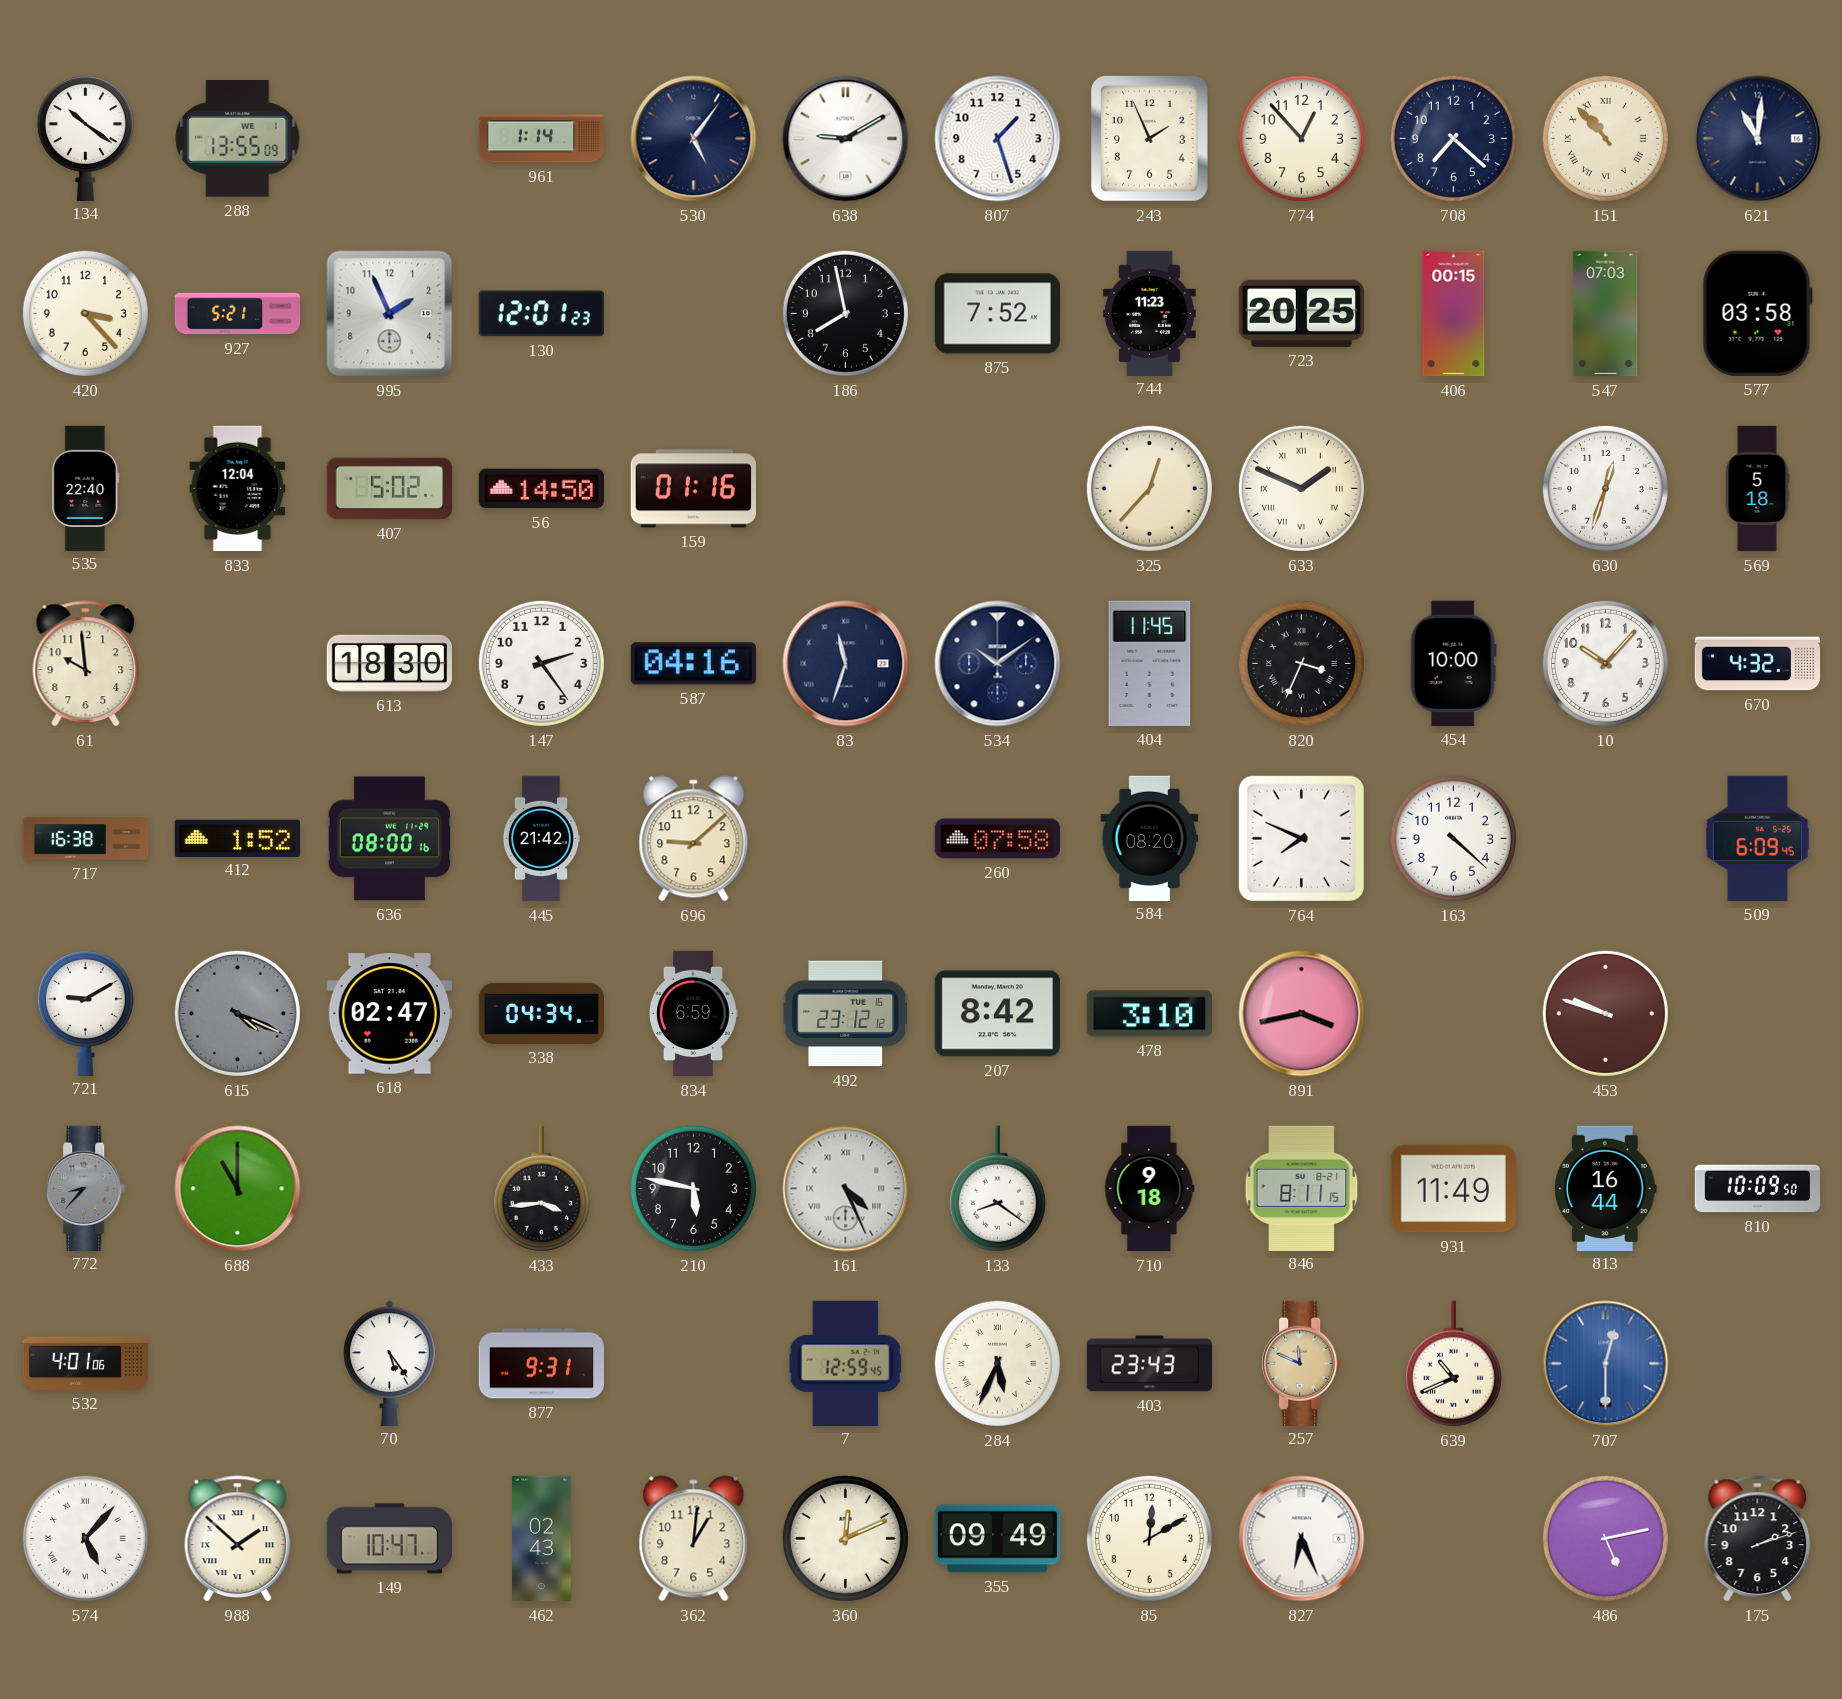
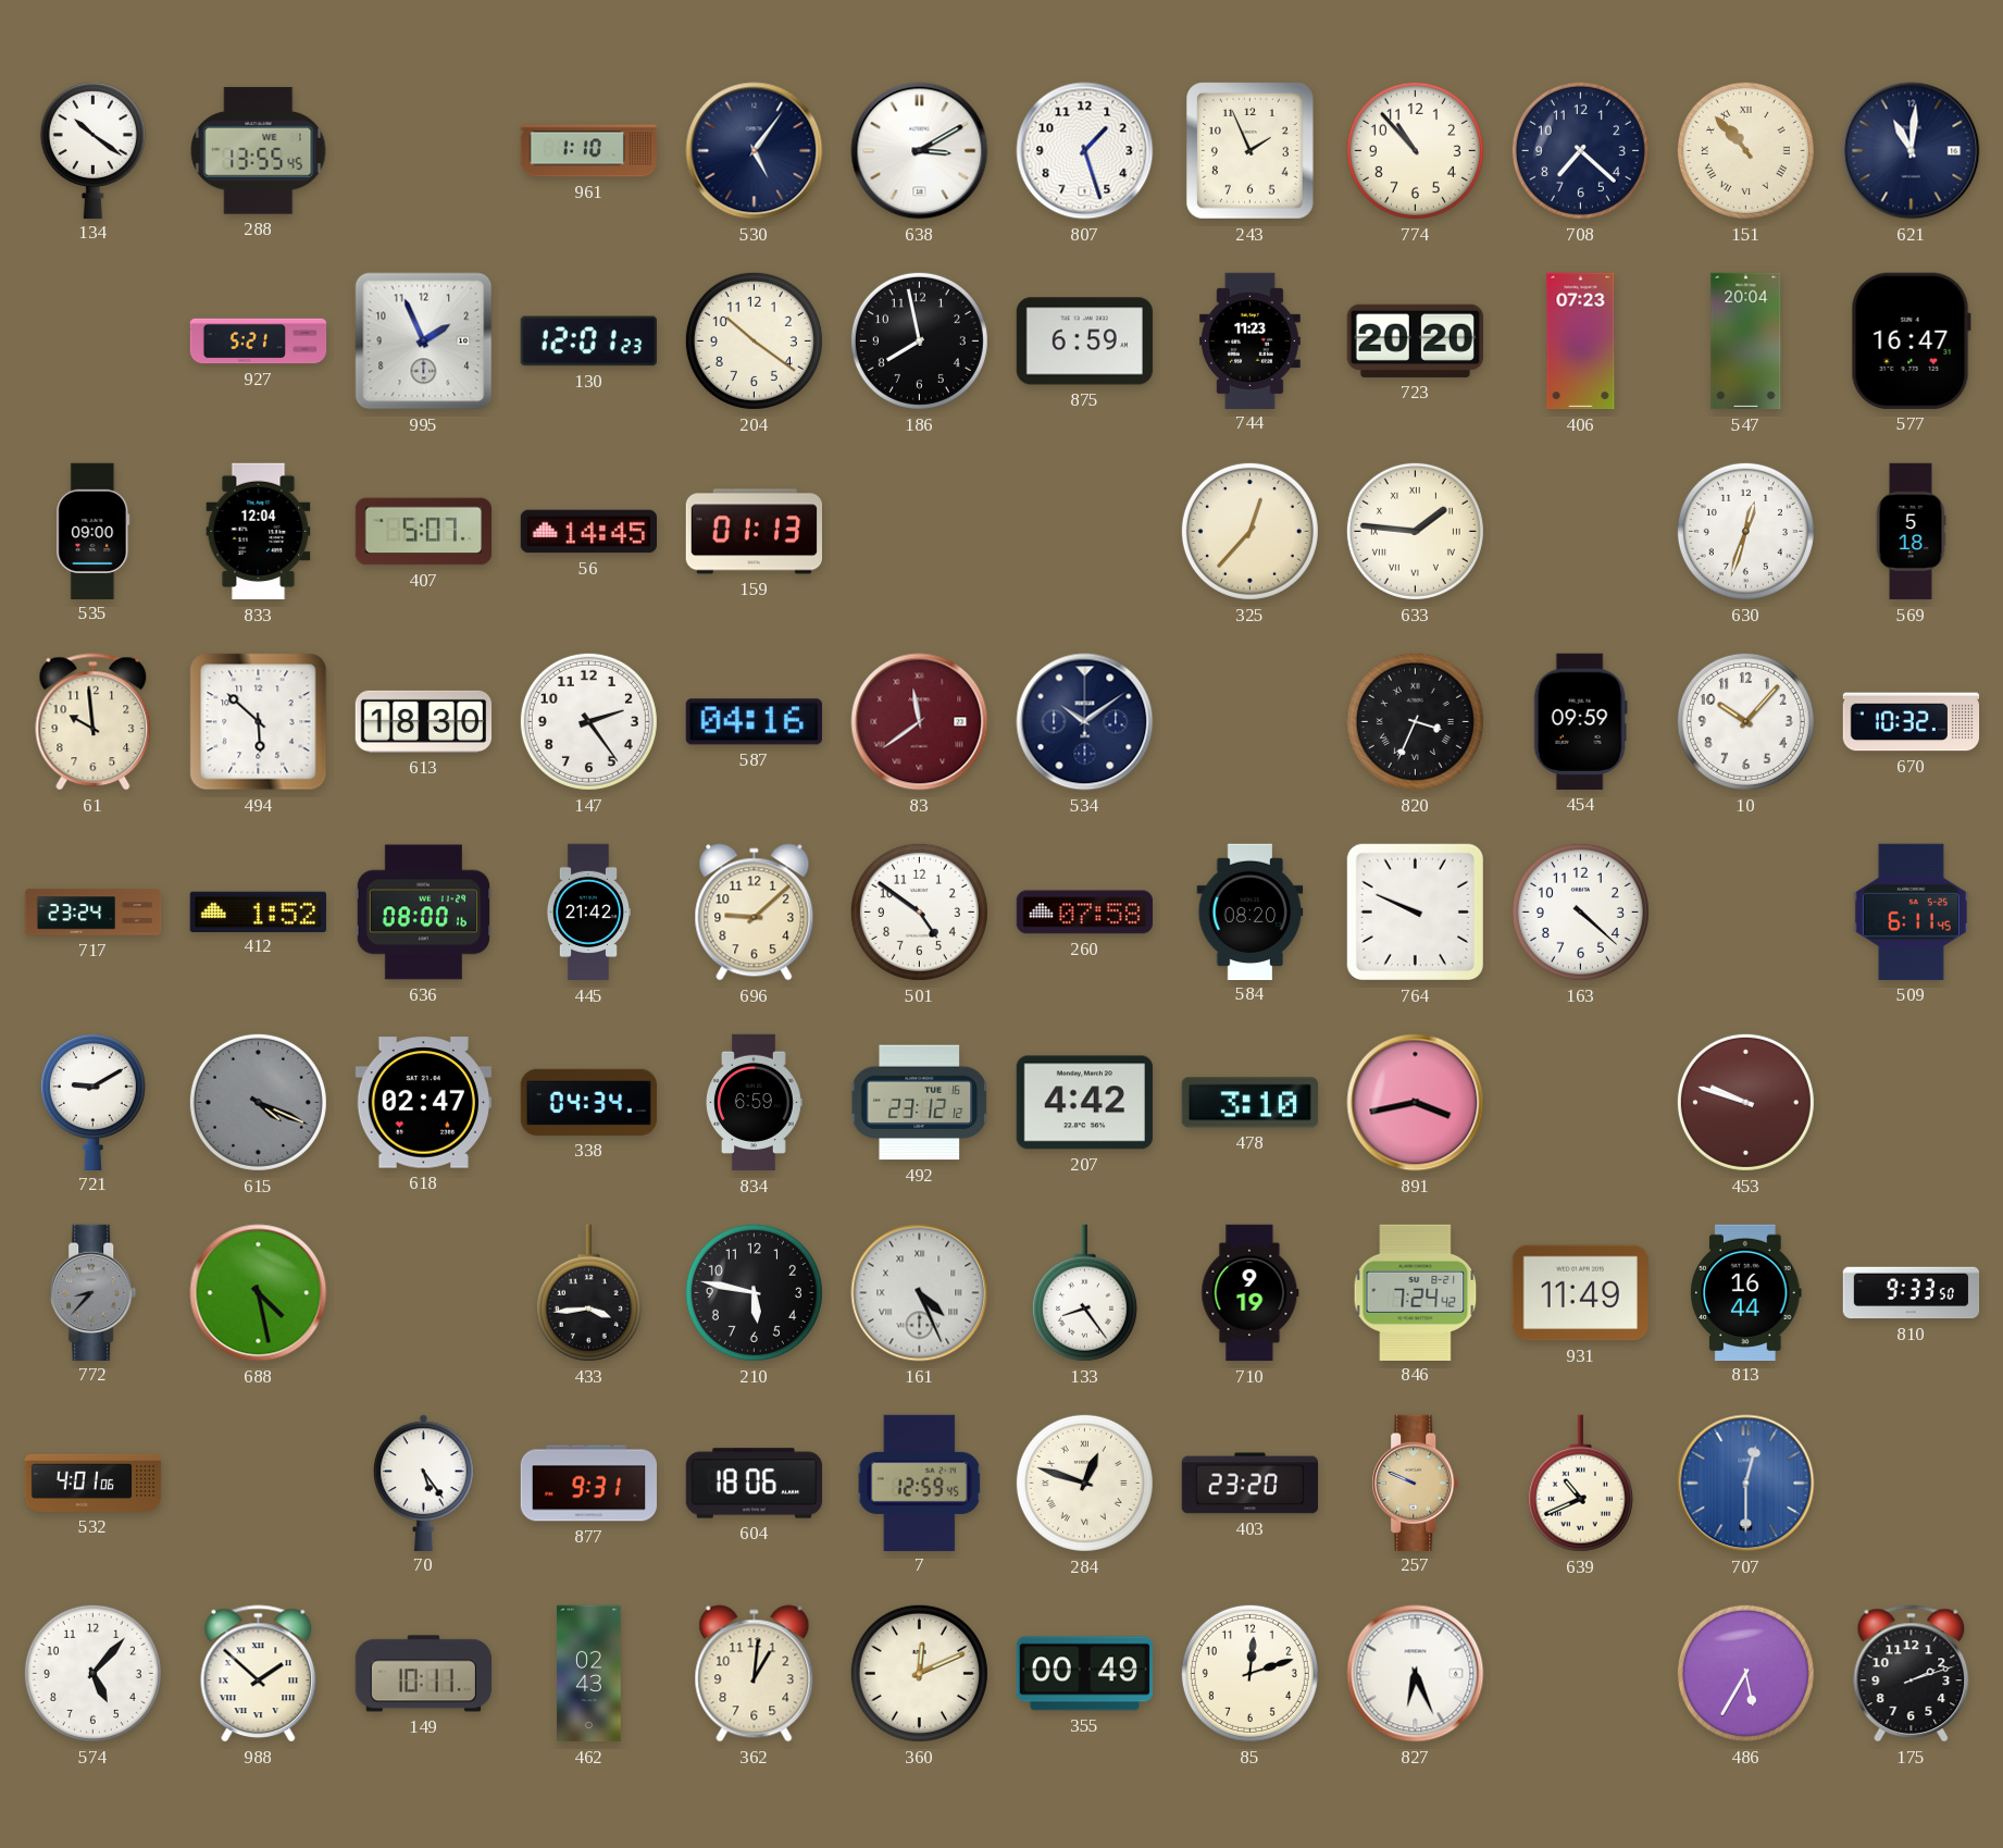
288: 13:55:09 -> 13:55:45 (259, 151)
961: 1:14 -> 1:10 (588, 151)
638: 9:10 -> 3:10 (920, 151)
774: 12:53 -> 10:53 (1415, 150)
420: 3:23 -> none (85, 313)
204: none -> 10:21 (754, 340)
875: 7:52 -> 6:59 (1084, 342)
723: 20:25 -> 20:20 (1415, 340)
406: 00:15 -> 07:23 (1581, 342)
547: 07:03 -> 20:04 (1746, 342)
577: 03:58 -> 16:47 (1911, 340)
535: 22:40 -> 09:00 (94, 531)
407: 5:02 -> 5:07 (424, 532)
56: 14:50 -> 14:45 (588, 532)
159: 01:16 -> 01:13 (754, 532)
633: 1:49 -> 1:46 (1415, 531)
494: none -> 5:52 (259, 722)
83: 11:33 -> 11:39 (920, 722)
83 dial: navy -> burgundy (920, 722)
404: 11:45 -> none (1150, 663)
454: 10:00 -> 09:59 (1580, 721)
670: 4:32 -> 10:32 (1912, 722)
717: 16:38 -> 23:24 (94, 913)
501: none -> 4:51 (919, 911)
764: 7:49 -> 9:49 (1415, 911)
509: 6:09 -> 6:11 (1911, 911)
207: 8:42 -> 4:42 (1084, 1103)
688: 11:00 -> 4:28 (259, 1293)
133: 8:21 -> 8:24 (1084, 1293)
710: 9:18 -> 9:19 (1251, 1293)
846: 8:11 -> 7:24 (1416, 1292)
810: 10:09 -> 9:33 (1912, 1293)
604: none -> 18:06 (755, 1484)
284: 5:34 -> 12:48 (1084, 1483)
403: 23:43 -> 23:20 (1249, 1484)
257: 11:49 -> 9:49 (1416, 1483)
574 numerals: Roman -> Arabic (92, 1673)
149: 10:47 -> 10:11 (423, 1674)
355: 09:49 -> 00:49 (1084, 1674)
85: 12:10 -> 12:12 (1249, 1673)
486: 5:13 -> 5:35 (1745, 1673)
